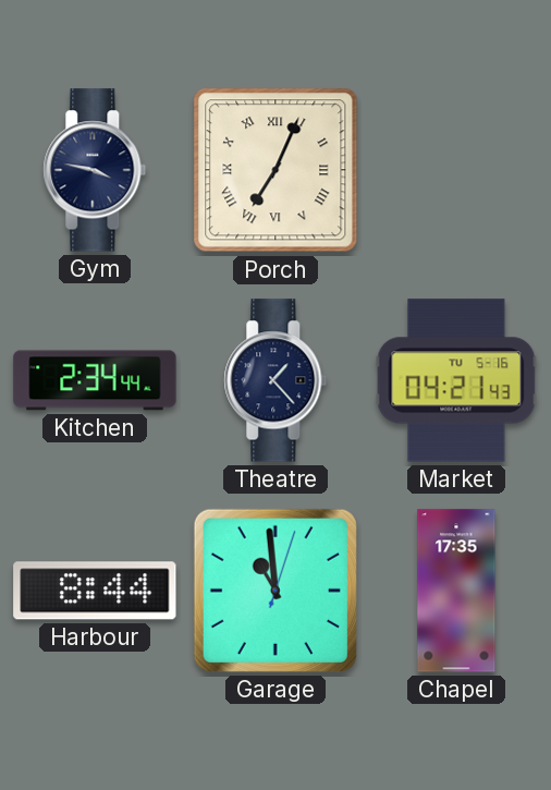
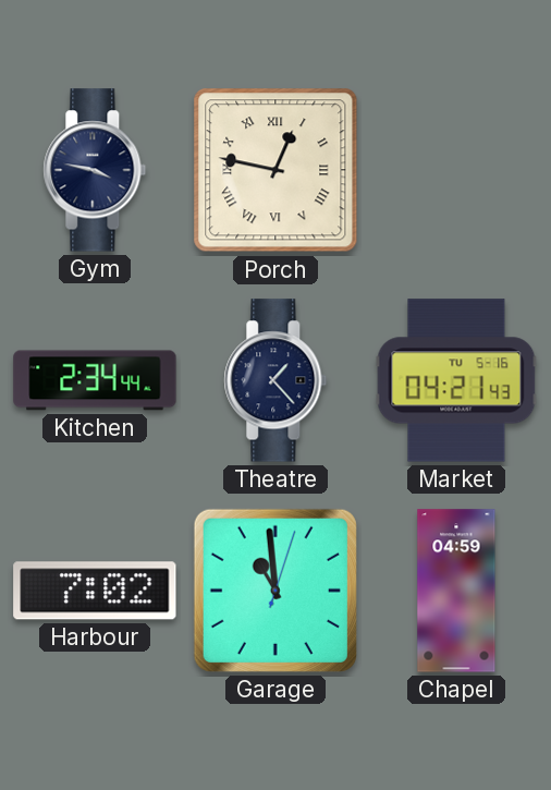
Porch: 7:04 -> 12:47 (275, 170)
Harbour: 8:44 -> 7:02 (95, 591)
Chapel: 17:35 -> 04:59 (456, 591)
